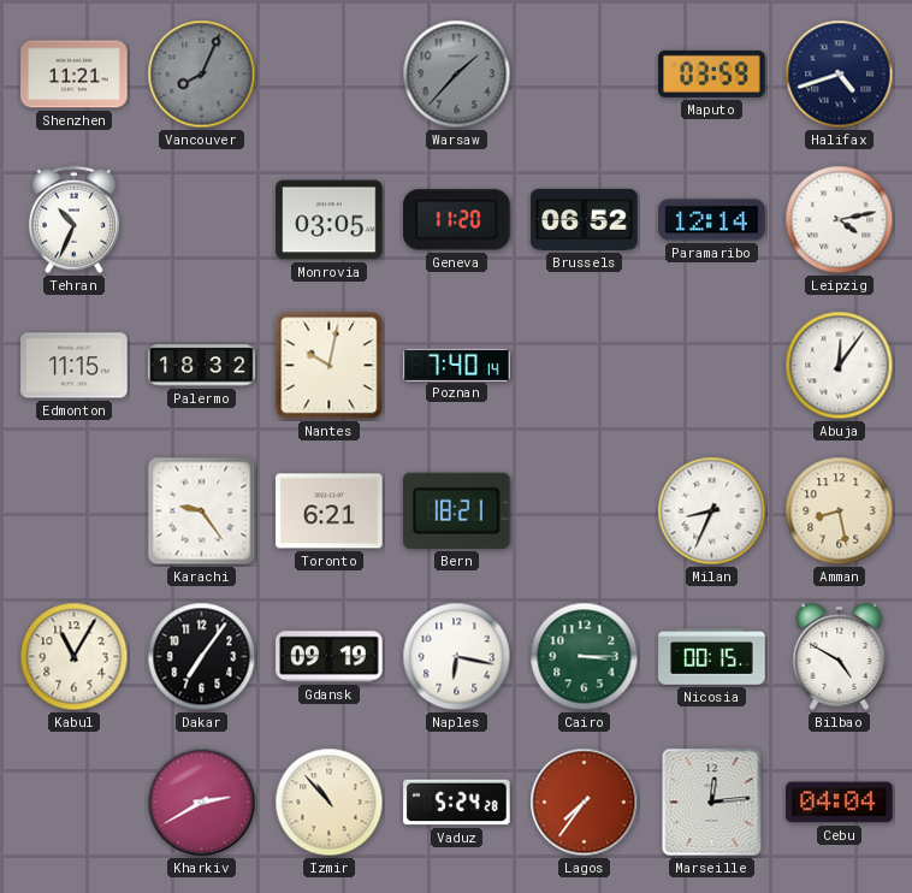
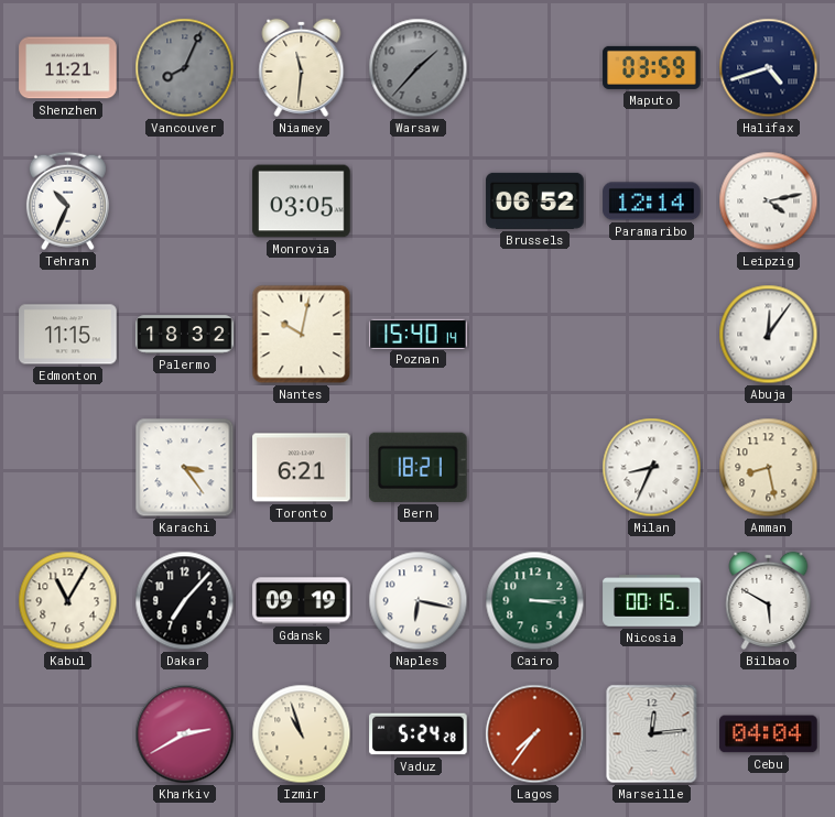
Niamey: none -> 11:31 (302, 67)
Geneva: 11:20 -> none (457, 220)
Poznan: 7:40 -> 15:40 (419, 334)
Karachi: 9:24 -> 3:24 (185, 468)
Dakar: 7:06 -> 7:07 (185, 601)
Bilbao: 4:50 -> 5:50 (769, 600)
Izmir: 10:53 -> 10:57 (302, 734)
